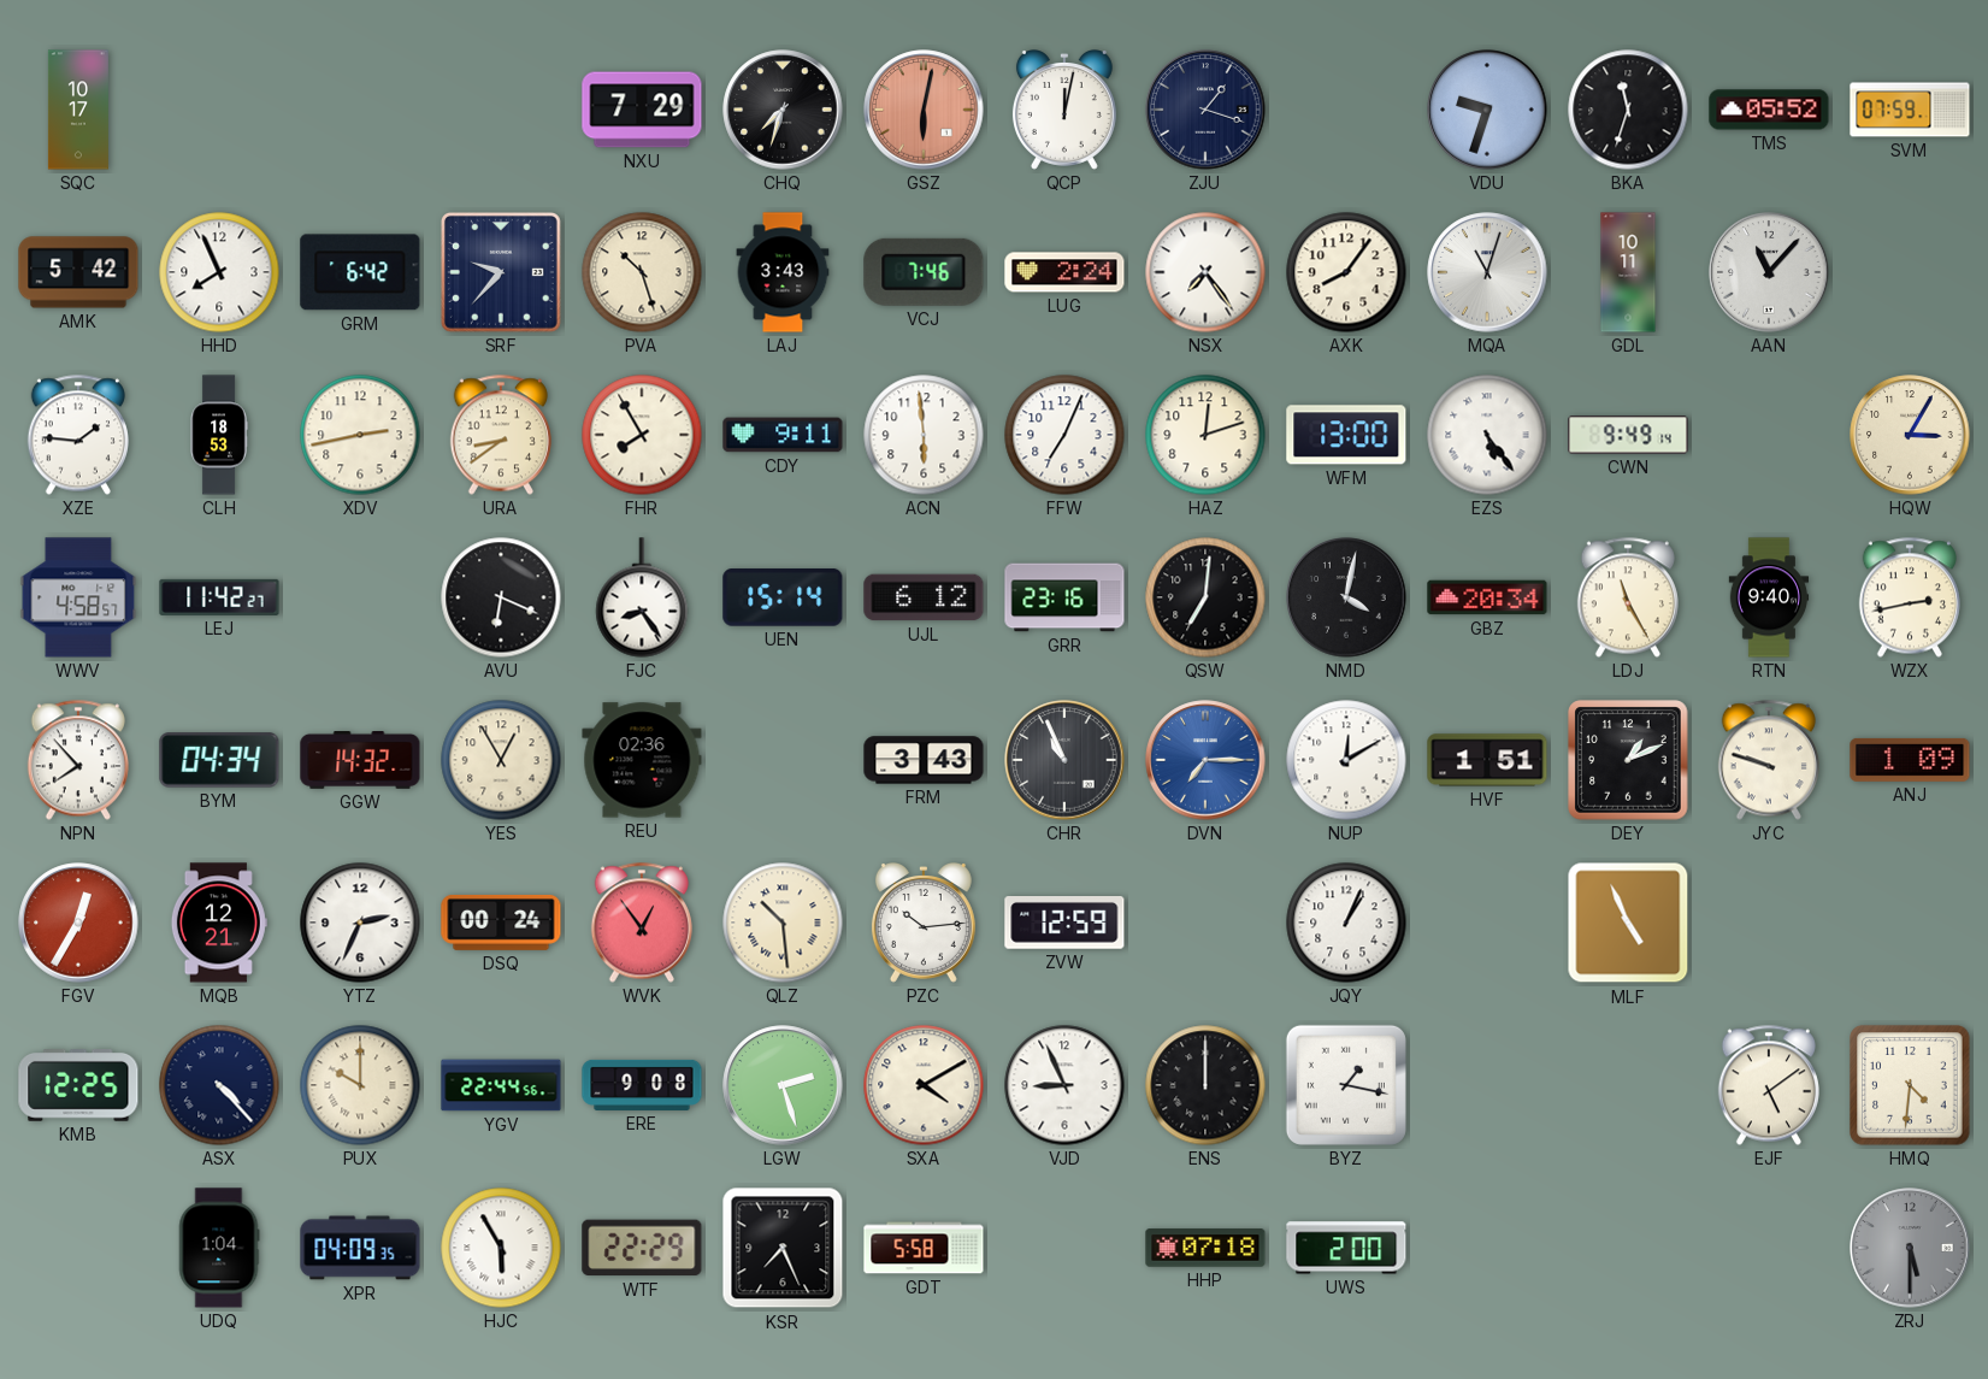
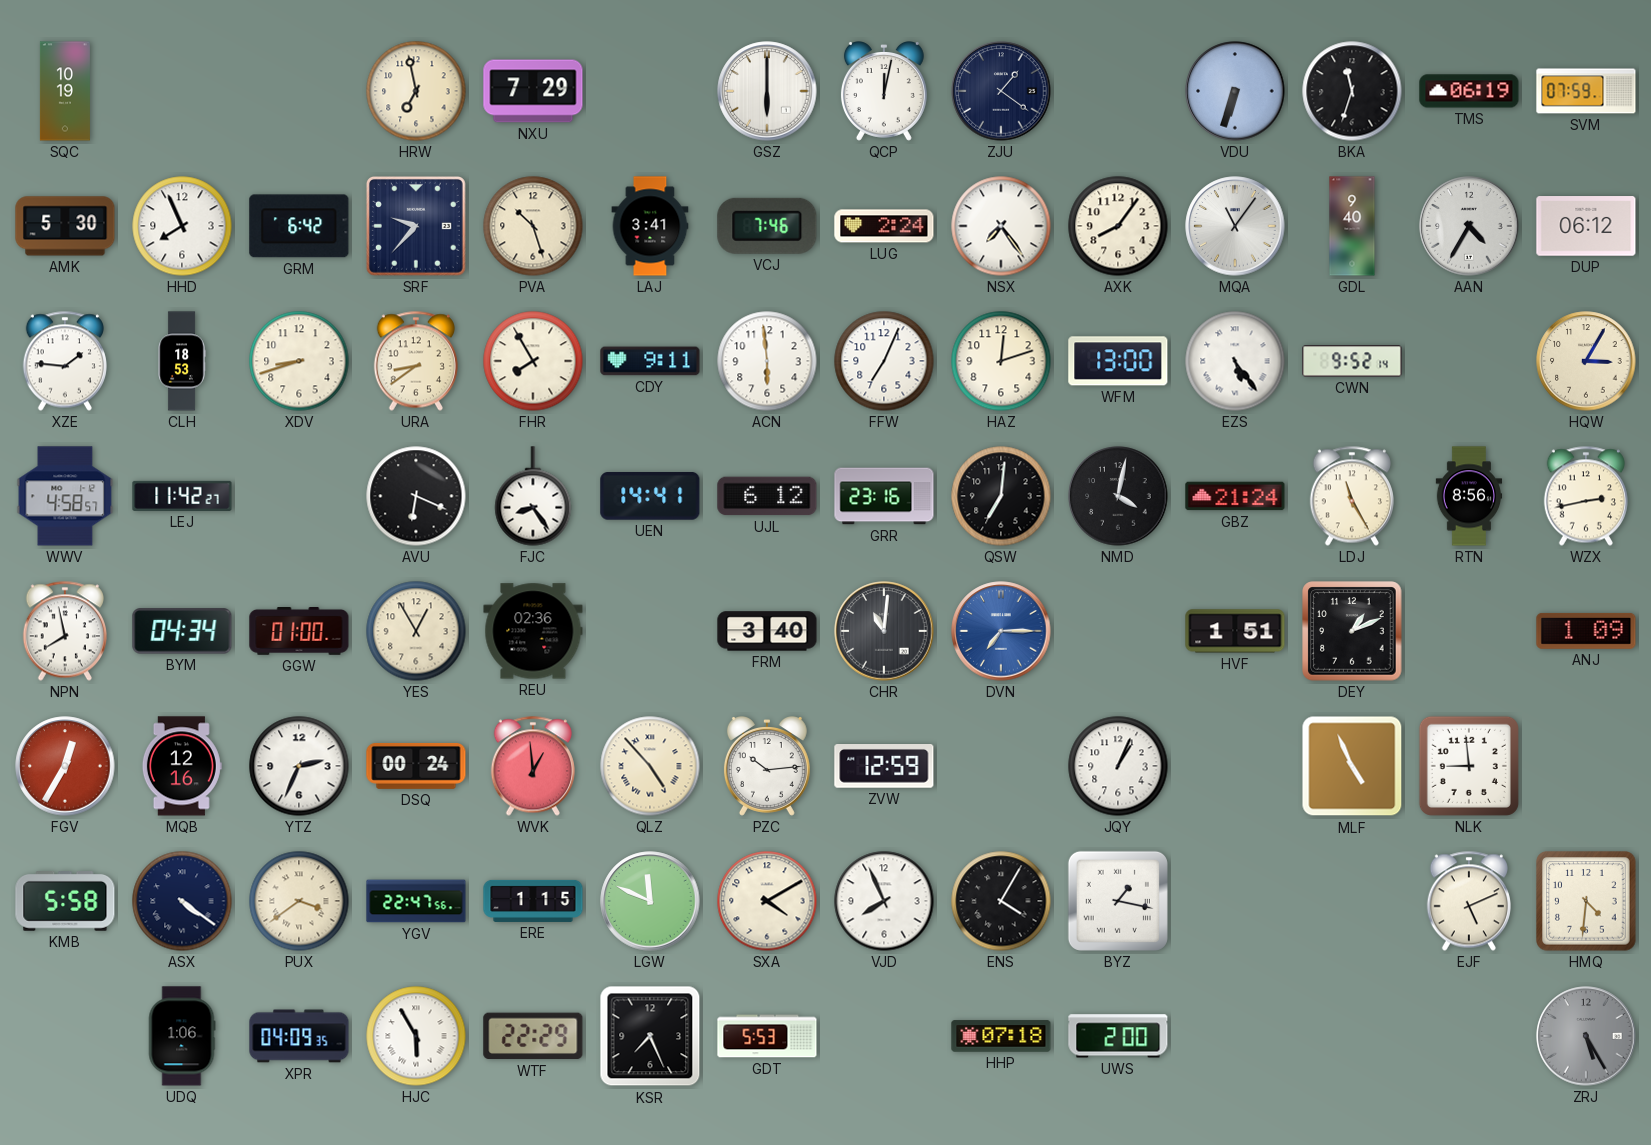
SQC: 10:17 -> 10:19 (65, 91)
HRW: none -> 6:58 (416, 91)
CHQ: 7:33 -> none (783, 110)
GSZ: 6:02 -> 6:00 (767, 91)
GSZ dial: salmon -> white (767, 91)
ZJU: 1:18 -> 1:21 (1001, 91)
VDU: 9:33 -> 6:33 (1235, 91)
TMS: 05:52 -> 06:19 (1469, 91)
AMK: 5:42 -> 5:30 (65, 226)
LAJ: 3:43 -> 3:41 (650, 226)
MQA: 11:03 -> 11:06 (1235, 226)
GDL: 10:11 -> 9:40 (1352, 226)
AAN: 11:07 -> 4:35 (1469, 226)
DUP: none -> 06:12 (1586, 226)
XDV: 2:43 -> 8:42 (299, 361)
CWN: 9:49 -> 9:52 (1352, 361)
UEN: 15:14 -> 14:41 (650, 497)
GBZ: 20:34 -> 21:24 (1235, 496)
RTN: 9:40 -> 8:56 (1469, 496)
NPN: 7:53 -> 7:58 (65, 631)
GGW: 14:32 -> 01:00 (299, 632)
FRM: 3:43 -> 3:40 (767, 631)
CHR: 10:56 -> 11:01 (884, 631)
NUP: 12:10 -> none (1346, 760)
JYC: 9:48 -> none (1769, 760)
MQB: 12:21 -> 12:16 (182, 766)
WVK: 12:54 -> 12:59 (533, 766)
QLZ: 10:29 -> 4:53 (650, 766)
NLK: none -> 8:59 (1469, 766)
KMB: 12:25 -> 5:58 (65, 902)
ASX: 4:23 -> 4:21 (182, 901)
PUX: 10:00 -> 3:39 (299, 901)
YGV: 22:44 -> 22:47 (416, 901)
ERE: 9:08 -> 1:15 (533, 901)
LGW: 2:27 -> 11:49 (650, 901)
VJD: 8:56 -> 7:56 (884, 901)
ENS: 12:00 -> 4:05 (1001, 901)
EJF: 5:09 -> 5:11 (1469, 901)
UDQ: 1:04 -> 1:06 (182, 1036)
GDT: 5:58 -> 5:53 (767, 1036)
ZRJ: 5:30 -> 5:25 (1586, 1036)
